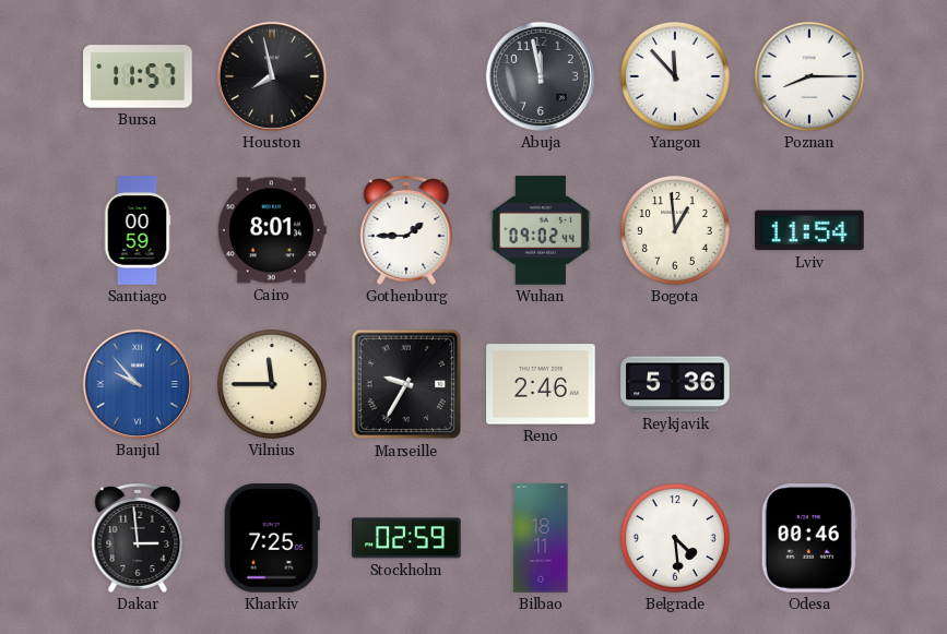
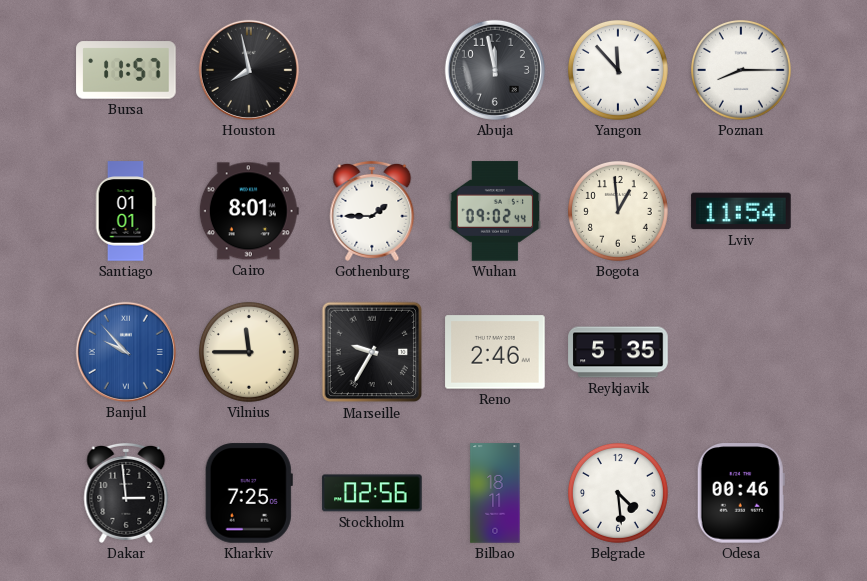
Santiago: 00:59 -> 01:01 (126, 211)
Reykjavik: 5:36 -> 5:35 (618, 352)
Stockholm: 02:59 -> 02:56 (372, 493)
